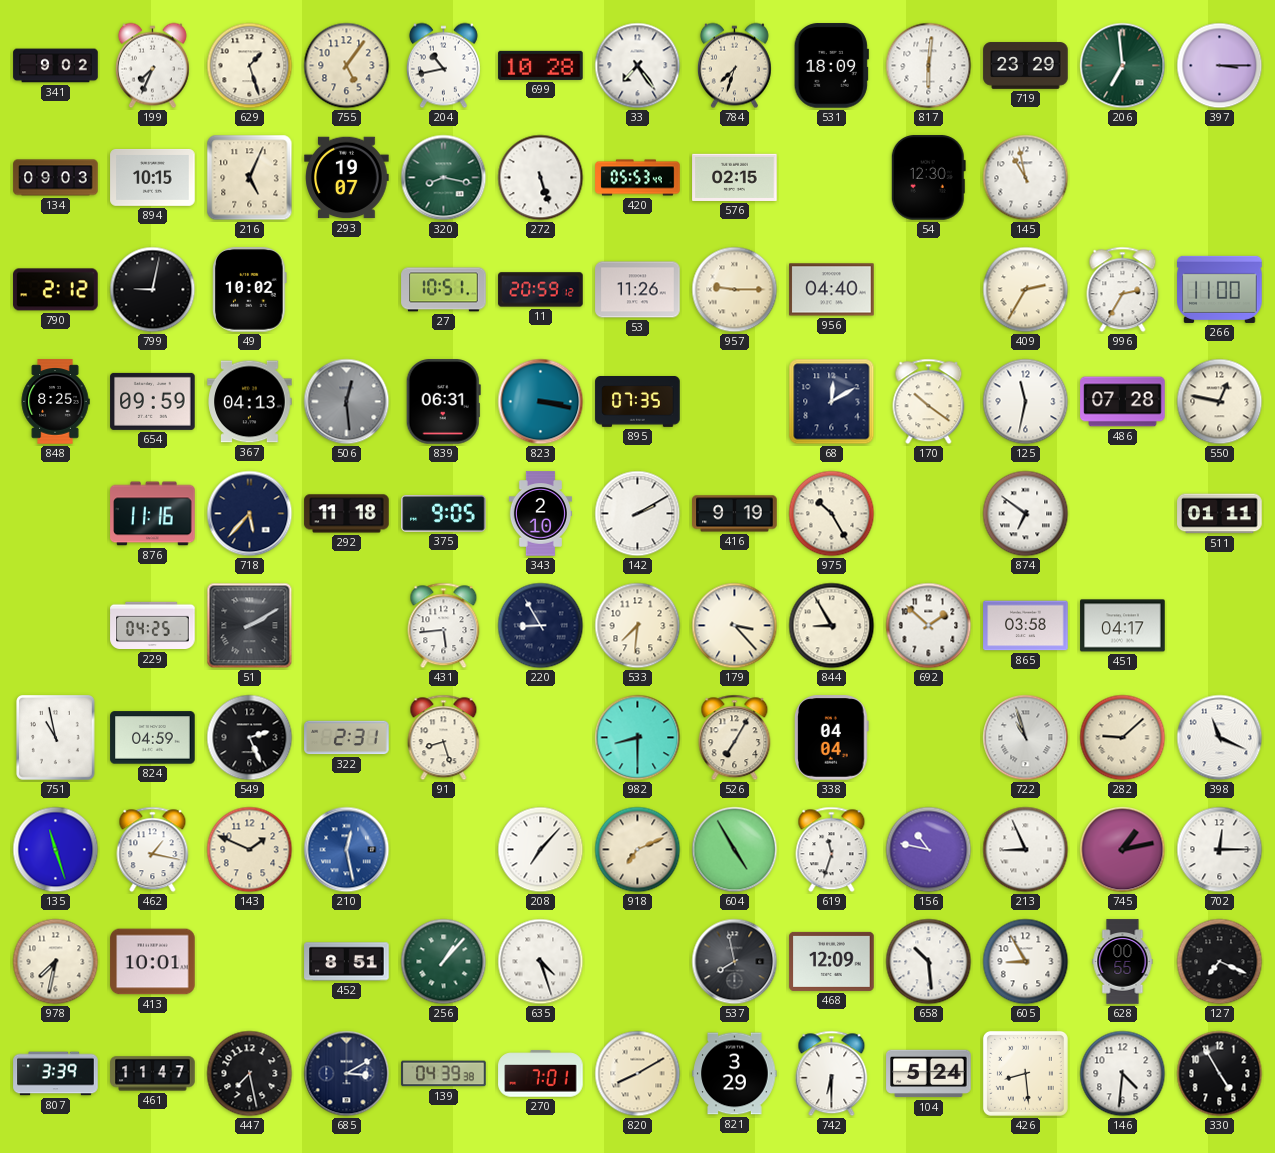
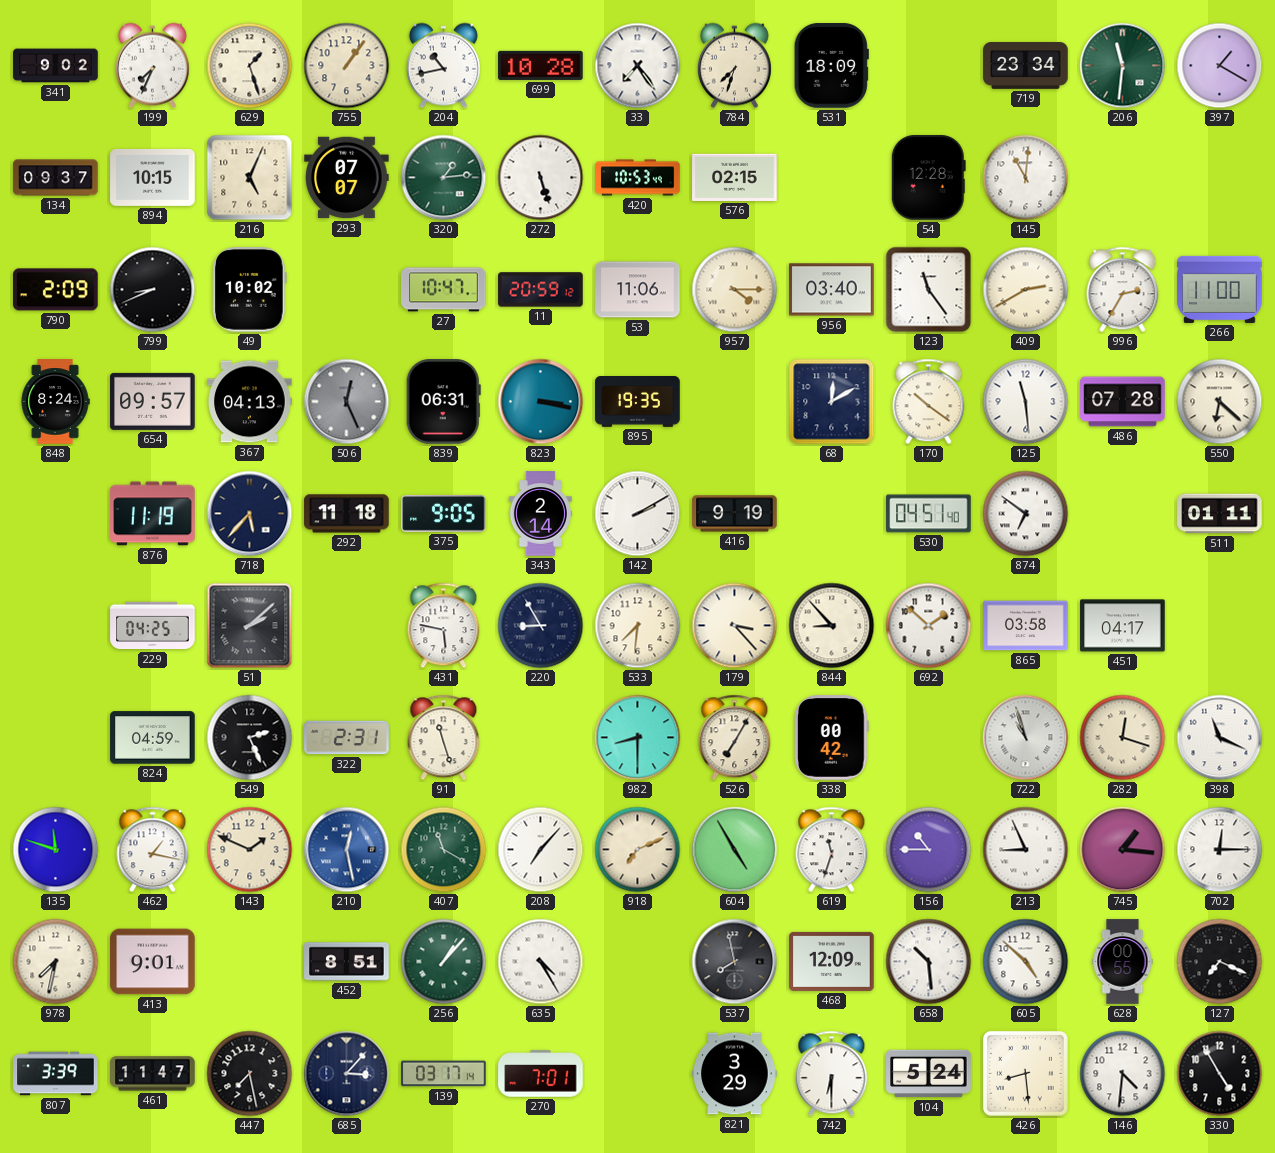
755: 5:06 -> 1:06 (347, 66)
817: 6:01 -> none (929, 66)
719: 23:29 -> 23:34 (1026, 66)
206: 6:59 -> 11:31 (1123, 66)
397: 3:15 -> 1:20 (1220, 66)
134: 09:03 -> 09:37 (56, 178)
293: 19:07 -> 07:07 (347, 178)
320: 8:17 -> 1:14 (444, 178)
420: 05:53 -> 10:53 (638, 178)
54: 12:30 -> 12:28 (928, 178)
145: 10:58 -> 11:01 (1026, 178)
790: 2:12 -> 2:09 (56, 290)
799: 9:02 -> 8:41 (153, 290)
27: 10:51 -> 10:47 (444, 290)
53: 11:26 -> 11:06 (638, 290)
957: 9:15 -> 4:15 (735, 290)
956: 04:40 -> 03:40 (832, 290)
123: none -> 11:24 (929, 290)
409: 2:35 -> 2:40 (1026, 290)
848: 8:25 -> 8:24 (55, 402)
654: 09:59 -> 09:57 (153, 401)
506: 12:29 -> 12:26 (347, 402)
895: 07:35 -> 19:35 (638, 402)
125: 11:32 -> 11:29 (1026, 402)
550: 12:47 -> 6:22 (1220, 402)
876: 11:16 -> 11:19 (153, 514)
343: 2:10 -> 2:14 (540, 514)
975: 10:25 -> none (832, 514)
530: none -> 04:51 (929, 514)
51: 2:10 -> 2:08 (250, 626)
431: 5:44 -> 5:47 (444, 626)
844: 8:55 -> 8:53 (832, 626)
751: 10:58 -> none (56, 738)
91: 8:27 -> 11:27 (444, 738)
338: 04:04 -> 00:42 (832, 738)
282: 9:08 -> 12:18 (1123, 738)
135: 11:27 -> 11:48 (56, 850)
407: none -> 11:20 (444, 850)
156: 10:47 -> 10:45 (929, 850)
745: 1:13 -> 1:16 (1123, 850)
413: 10:01 -> 9:01 (153, 962)
635: 4:27 -> 4:25 (541, 962)
605: 8:55 -> 4:52 (1026, 962)
685: 3:10 -> 3:07 (347, 1074)
139: 04:39 -> 03:17 (444, 1074)
820: 8:10 -> none (638, 1074)
